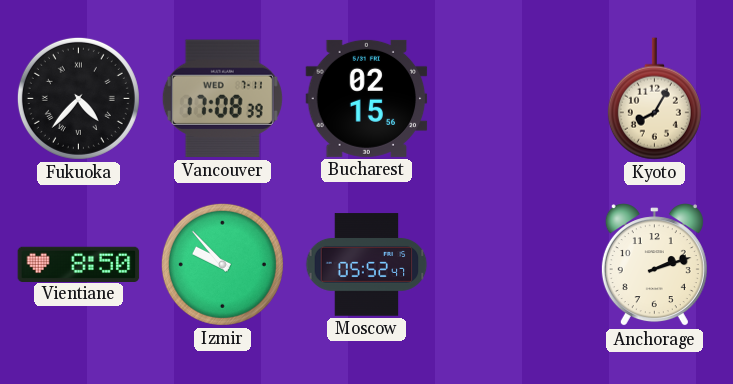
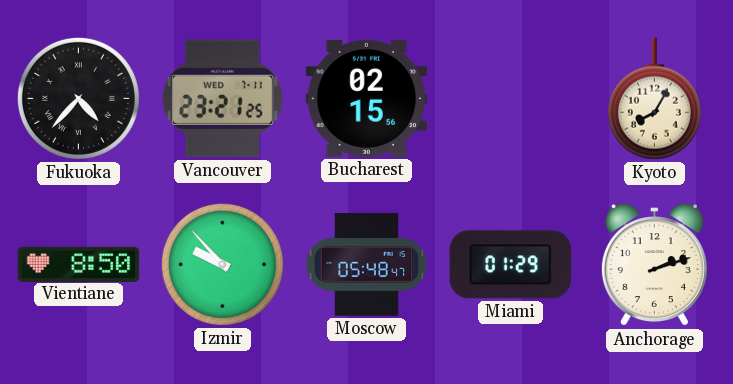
Vancouver: 17:08 -> 23:21 (222, 99)
Moscow: 05:52 -> 05:48 (367, 265)
Miami: none -> 01:29 (511, 265)
